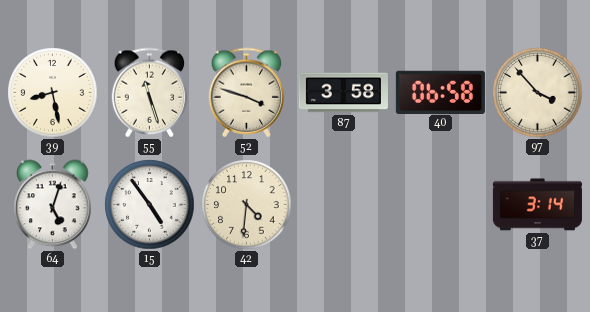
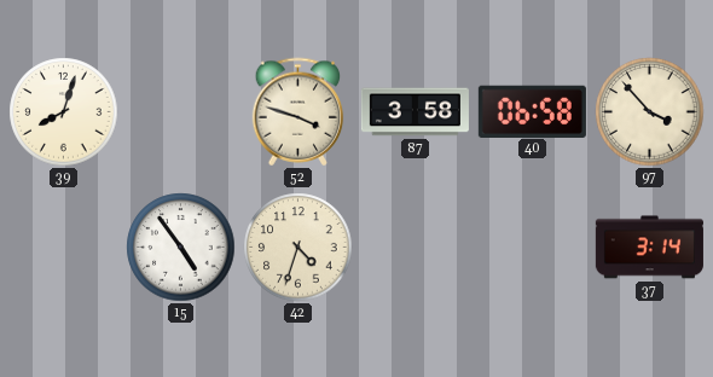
39: 8:28 -> 8:03 (64, 112)
55: 11:27 -> none (150, 93)
64: 5:03 -> none (53, 205)
42: 4:31 -> 4:33 (298, 248)
